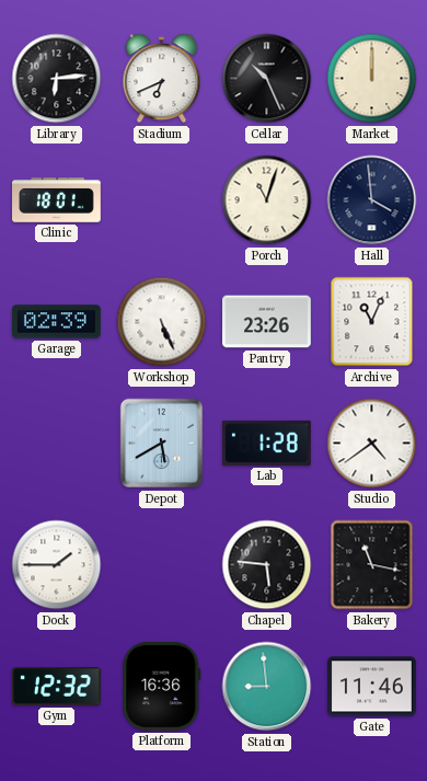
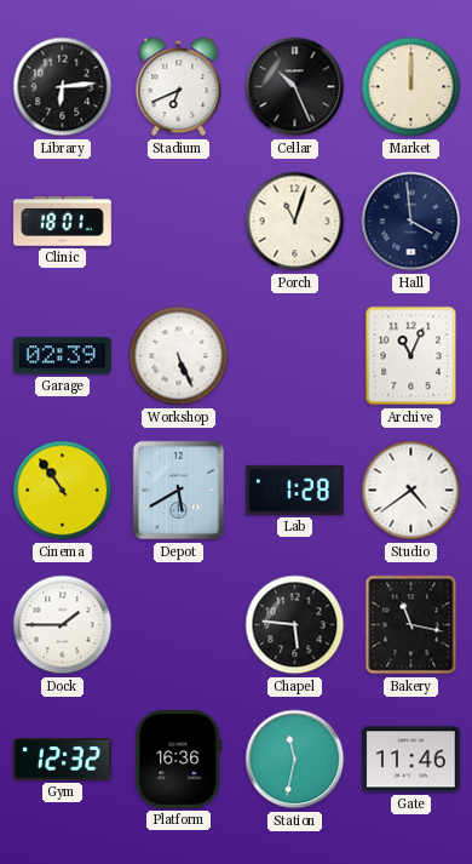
Pantry: 23:26 -> none (267, 322)
Cinema: none -> 10:54 (63, 491)
Station: 8:59 -> 11:32 (295, 760)
